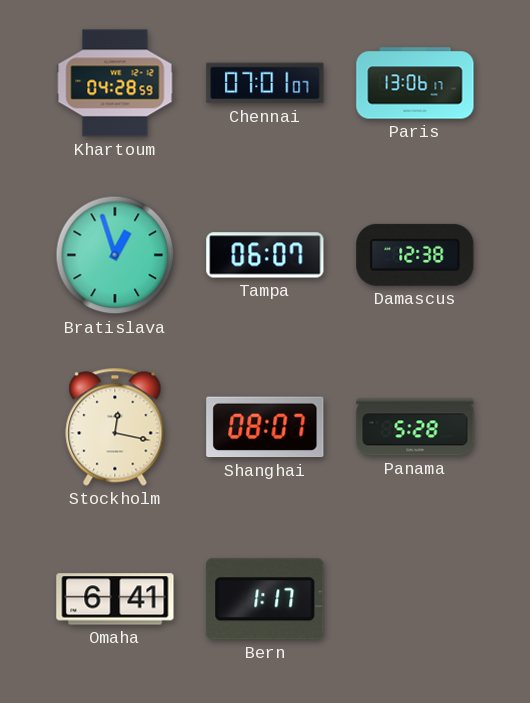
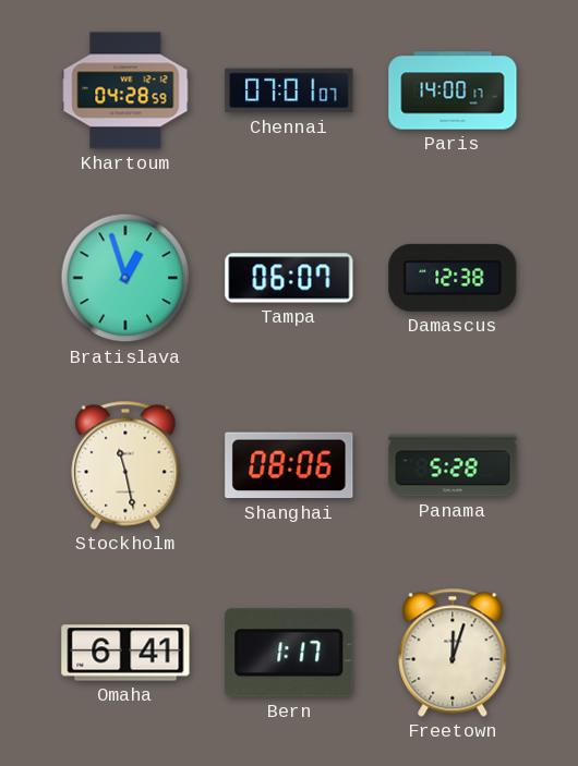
Paris: 13:06 -> 14:00 (453, 90)
Stockholm: 12:17 -> 11:28 (125, 465)
Shanghai: 08:07 -> 08:06 (289, 465)
Freetown: none -> 12:03 (453, 653)
